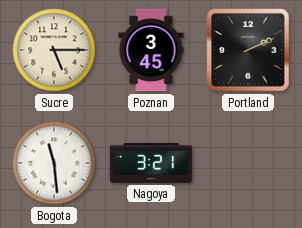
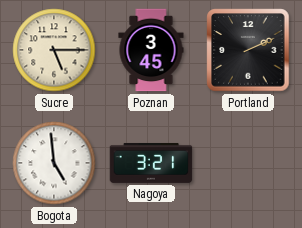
Bogota: 11:29 -> 4:59 (54, 163)
